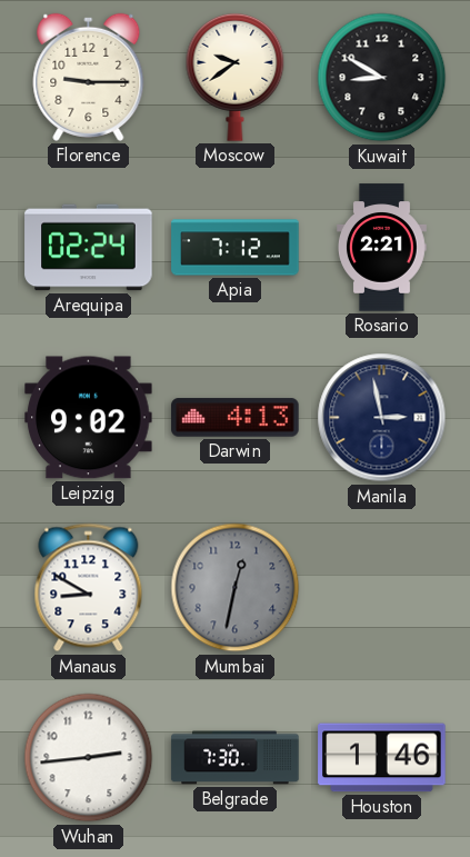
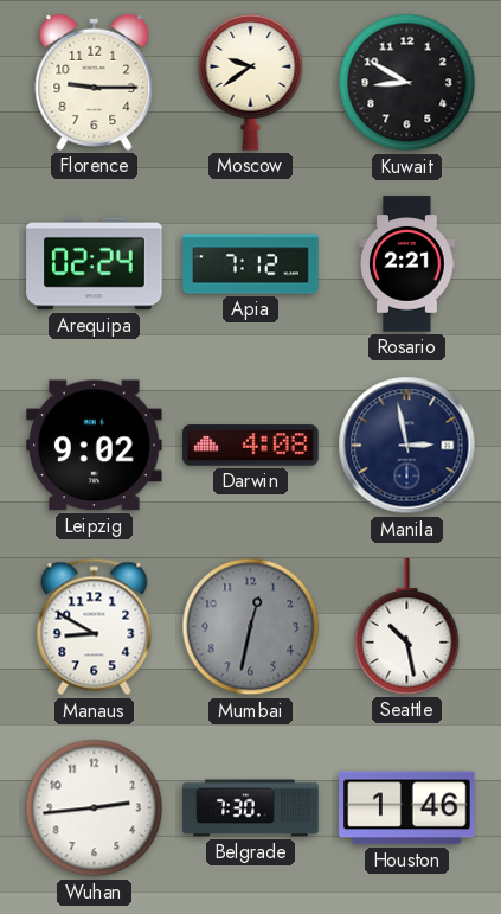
Darwin: 4:13 -> 4:08 (251, 446)
Seattle: none -> 10:28 (407, 627)
